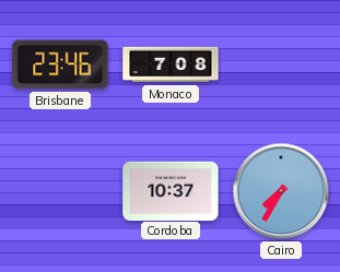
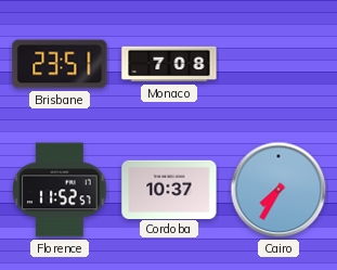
Brisbane: 23:46 -> 23:51 (60, 64)
Florence: none -> 11:52 (60, 190)
